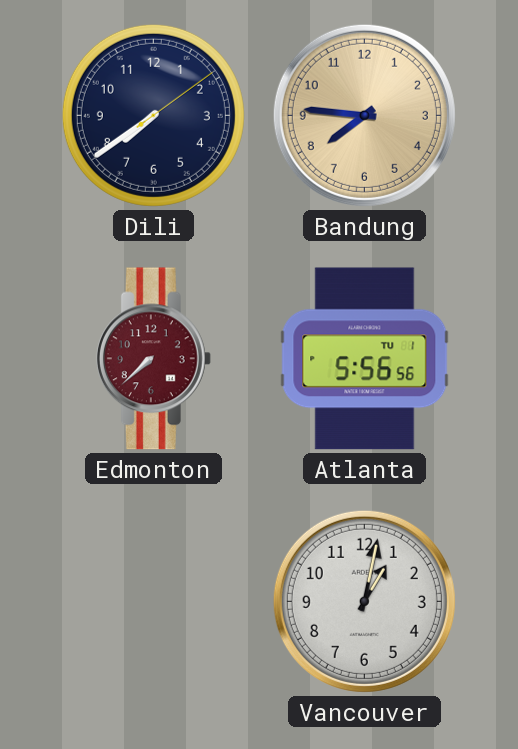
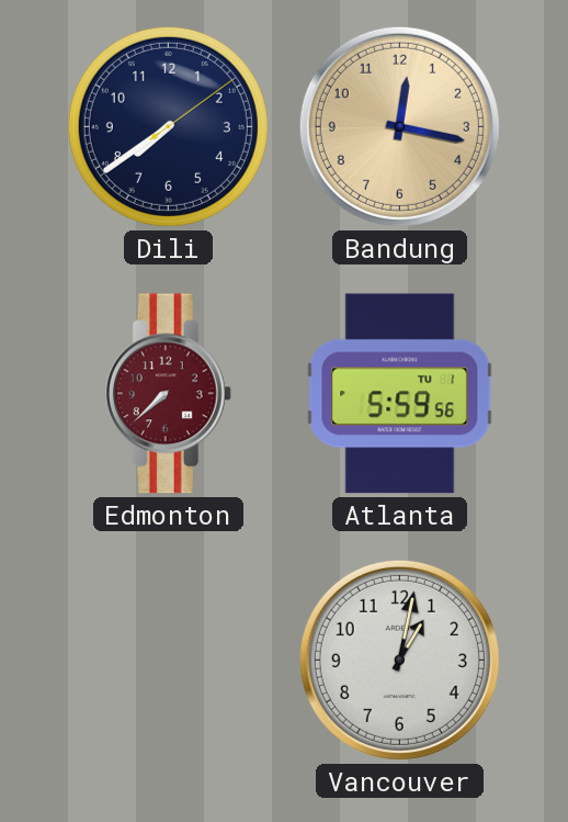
Bandung: 7:46 -> 12:17 (399, 126)
Atlanta: 5:56 -> 5:59 (400, 394)
